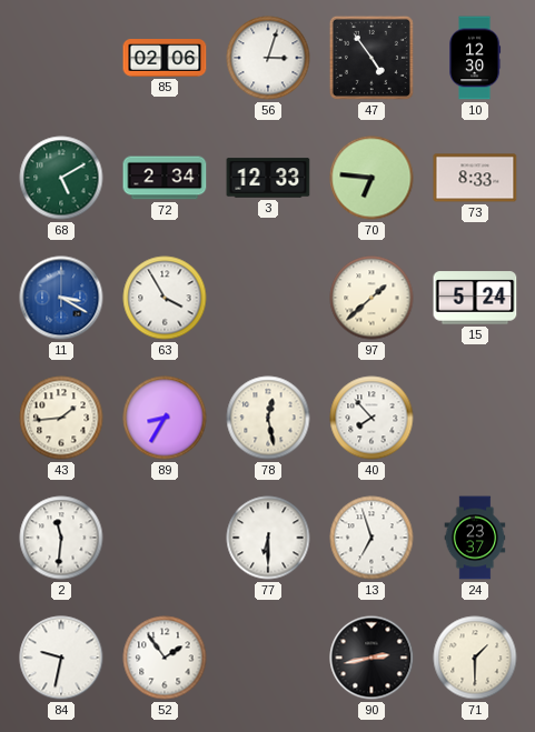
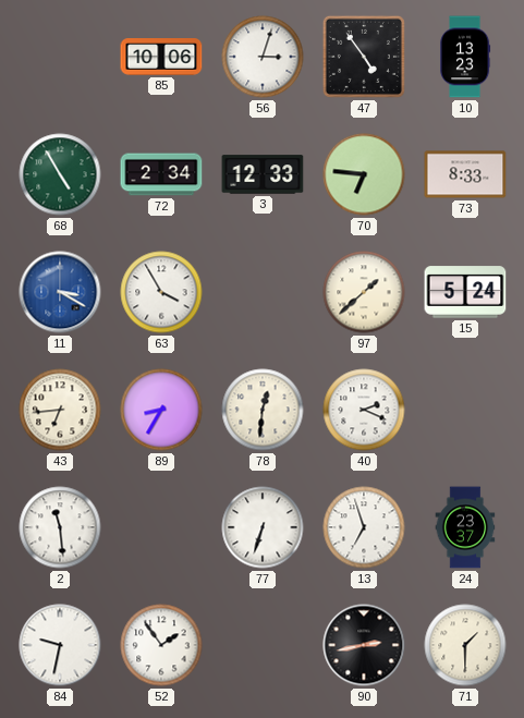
85: 02:06 -> 10:06 (161, 58)
10: 12:30 -> 13:23 (465, 57)
68: 5:10 -> 4:55 (60, 174)
43: 1:44 -> 6:44 (60, 410)
78: 12:28 -> 12:31 (263, 410)
40: 7:53 -> 2:19 (364, 410)
2: 11:31 -> 11:29 (60, 527)
77: 6:30 -> 6:33 (263, 527)
